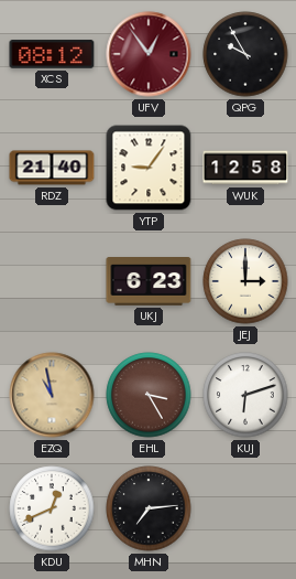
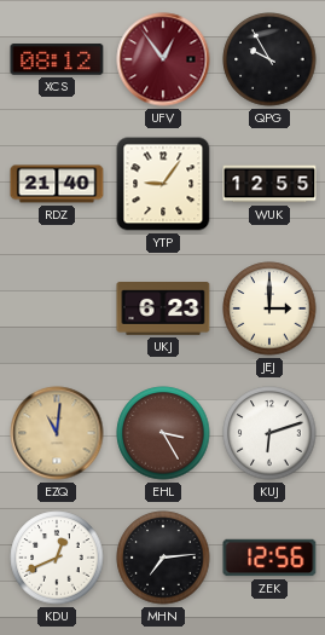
WUK: 12:58 -> 12:55 (269, 184)
EZQ: 10:58 -> 11:01 (57, 433)
ZEK: none -> 12:56 (269, 558)
